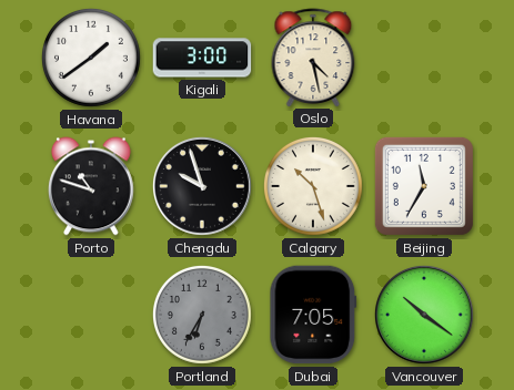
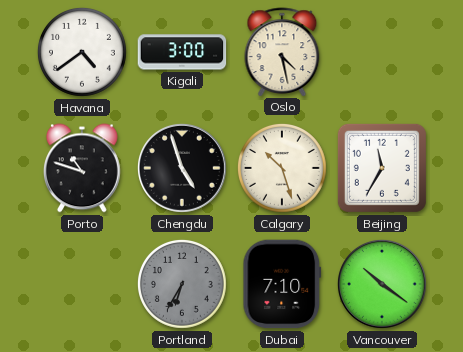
Havana: 1:39 -> 4:39 (82, 52)
Chengdu: 9:57 -> 4:57 (182, 168)
Dubai: 7:05 -> 7:10 (282, 284)
